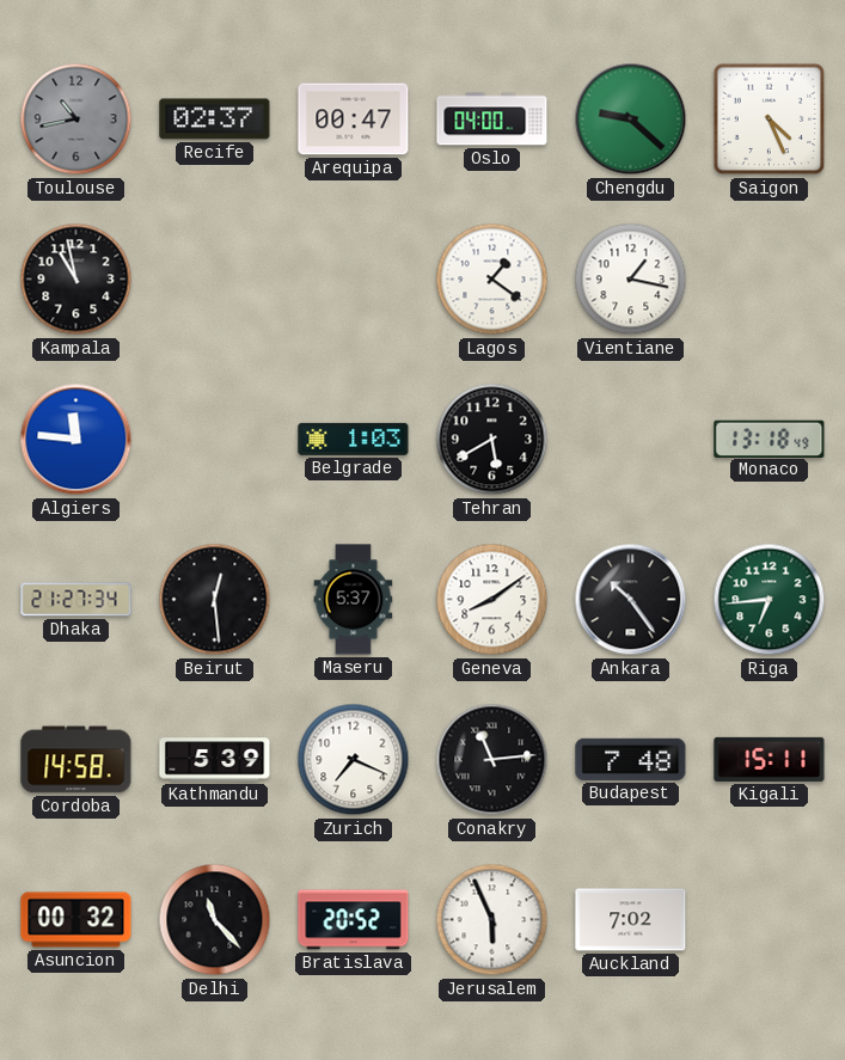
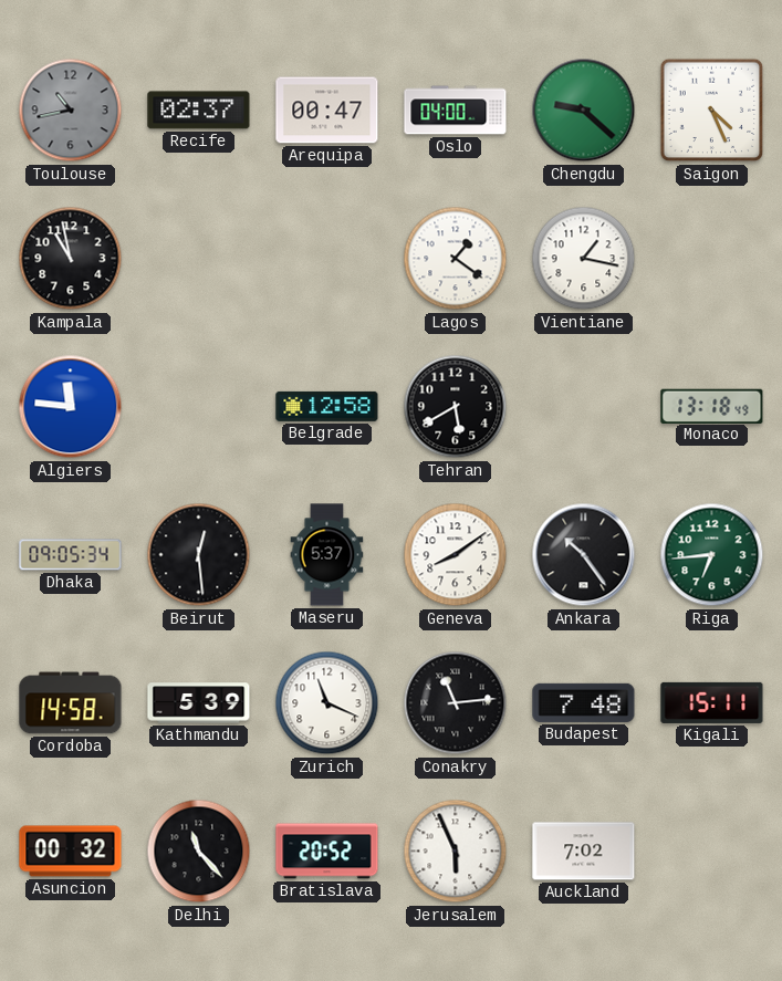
Belgrade: 1:03 -> 12:58 (327, 406)
Dhaka: 21:27 -> 09:05 (71, 555)
Zurich: 7:19 -> 11:19 (327, 703)
